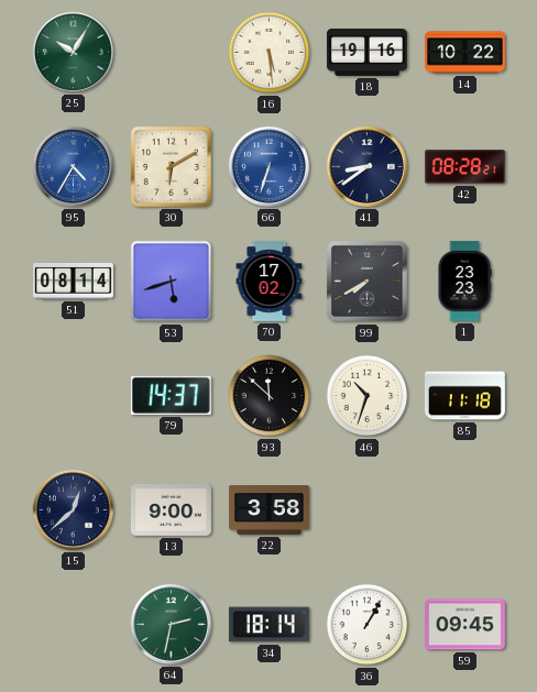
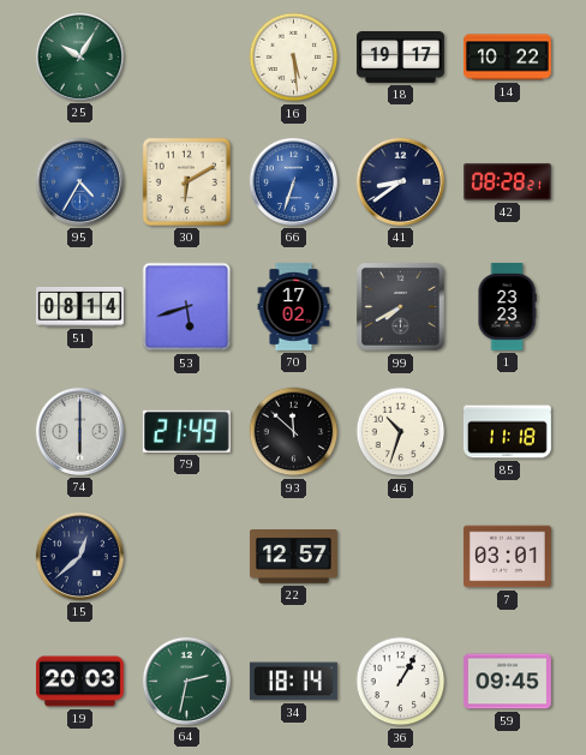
18: 19:16 -> 19:17 (400, 58)
74: none -> 6:00 (79, 431)
79: 14:37 -> 21:49 (186, 431)
13: 9:00 -> none (171, 510)
22: 3:58 -> 12:57 (293, 557)
7: none -> 03:01 (507, 557)
19: none -> 20:03 (79, 682)
